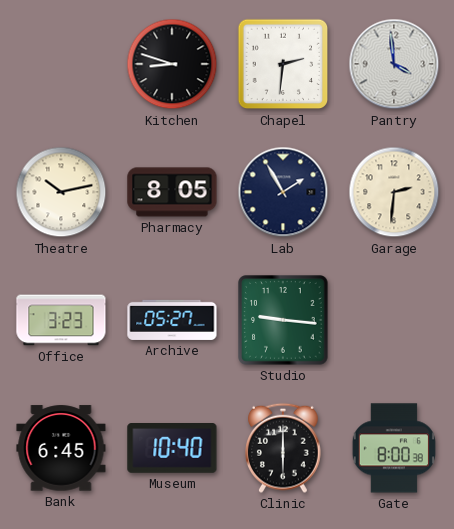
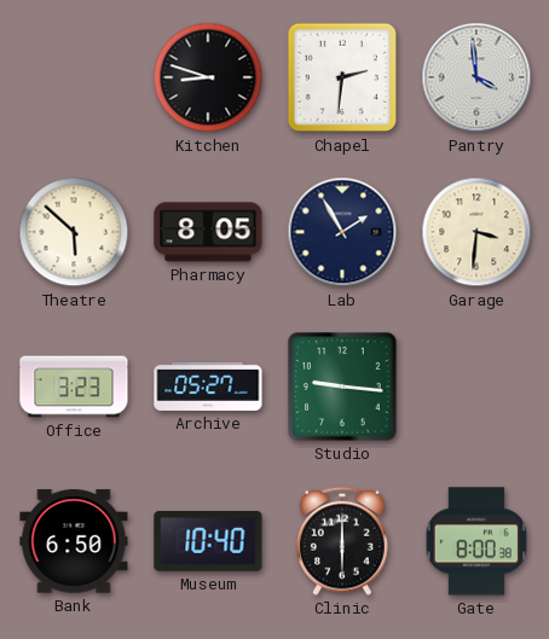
Theatre: 10:13 -> 5:52 (74, 232)
Garage: 2:31 -> 3:31 (476, 232)
Bank: 6:45 -> 6:50 (74, 541)
